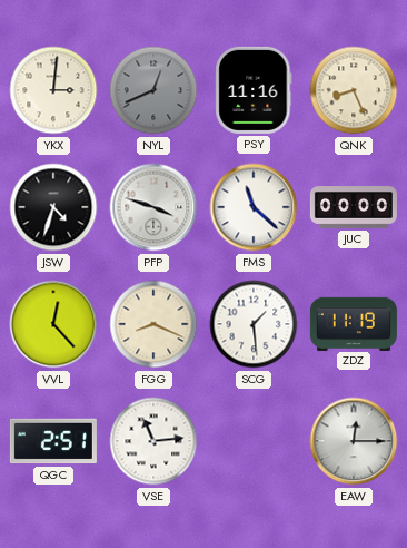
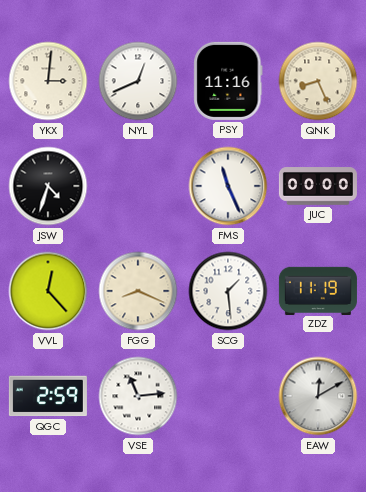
NYL dial: grey -> white (138, 81)
PFP: 3:48 -> none (153, 207)
FMS: 11:22 -> 11:26 (228, 186)
QGC: 2:51 -> 2:59 (48, 396)
EAW: 12:15 -> 12:10 (318, 396)
